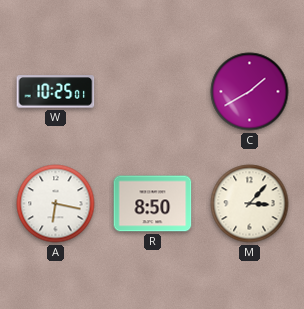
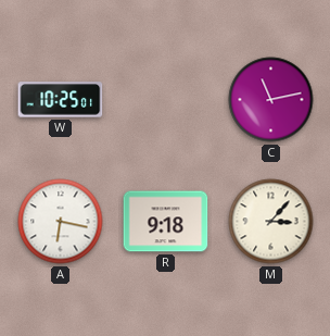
C: 1:40 -> 11:13 (271, 100)
R: 8:50 -> 9:18 (166, 222)
